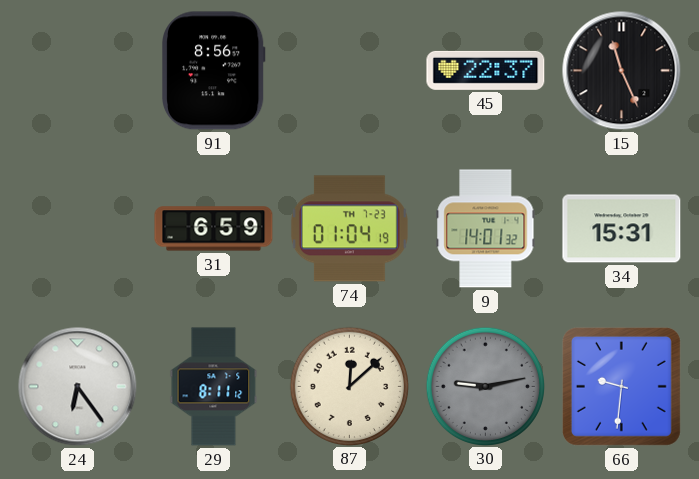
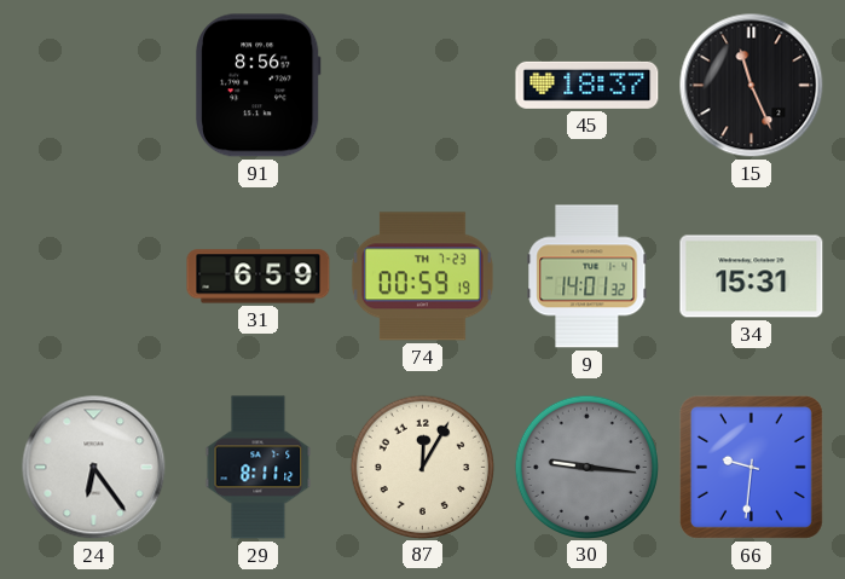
45: 22:37 -> 18:37 (588, 85)
74: 01:04 -> 00:59 (422, 277)
87: 12:08 -> 12:05 (422, 467)
30: 9:13 -> 9:16 (586, 467)
